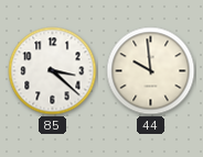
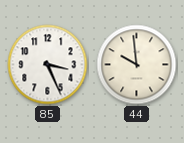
85: 3:22 -> 3:26 (48, 65)
